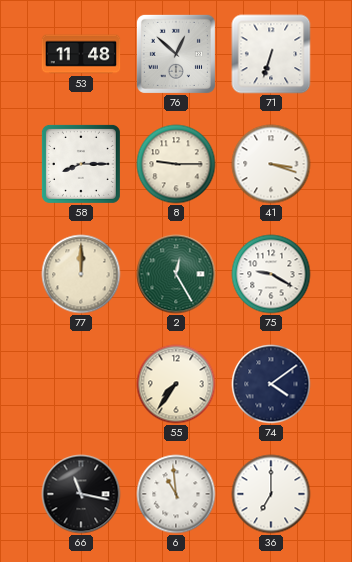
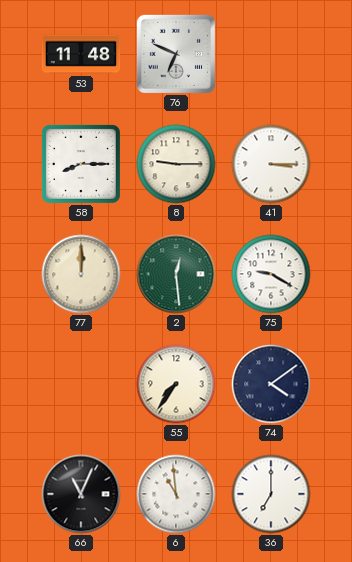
76: 12:52 -> 6:49 (176, 54)
71: 6:33 -> none (271, 54)
41: 3:18 -> 3:15 (271, 164)
2: 12:25 -> 12:29 (176, 274)
66: 11:17 -> 11:04 (81, 494)
